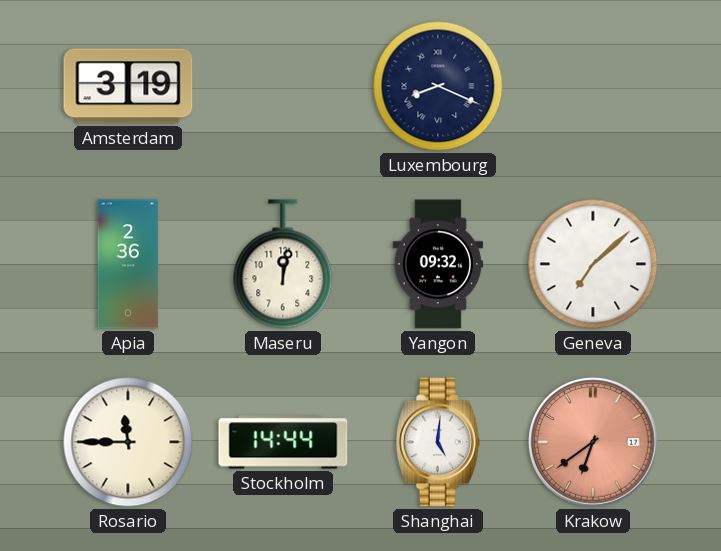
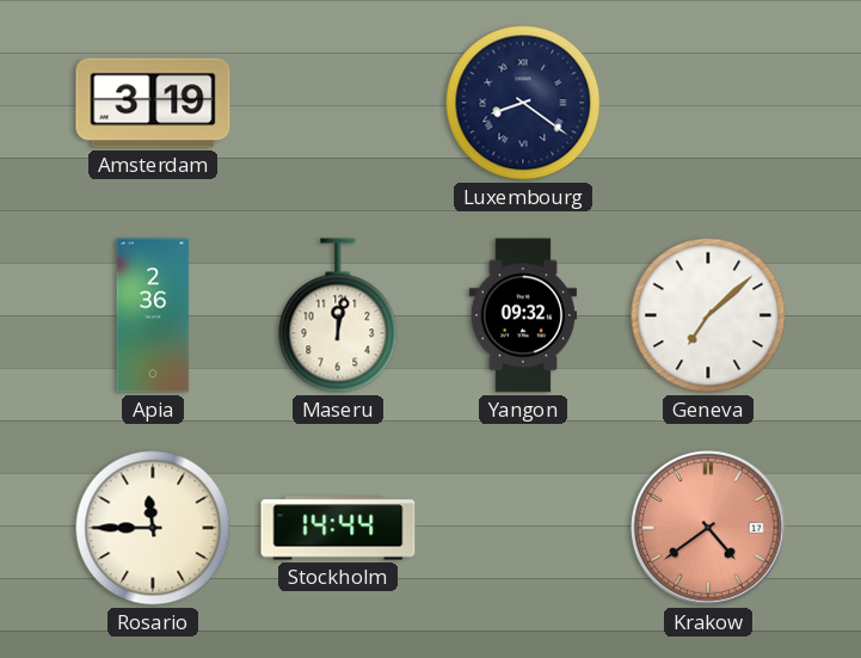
Luxembourg: 8:19 -> 8:21 (523, 103)
Shanghai: 5:01 -> none (438, 442)
Krakow: 6:39 -> 4:39 (708, 528)
